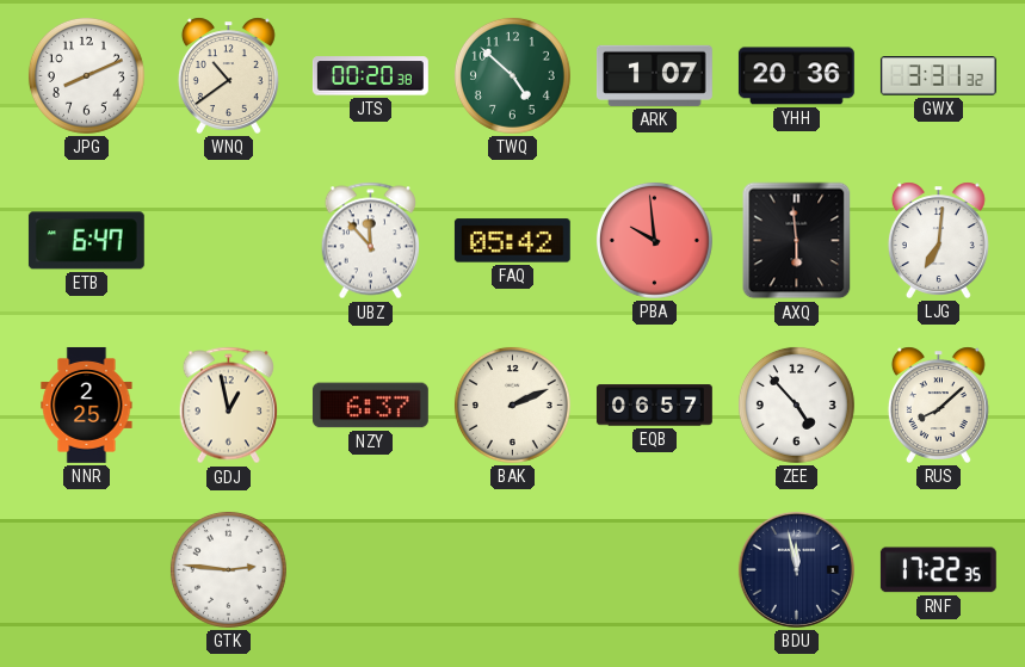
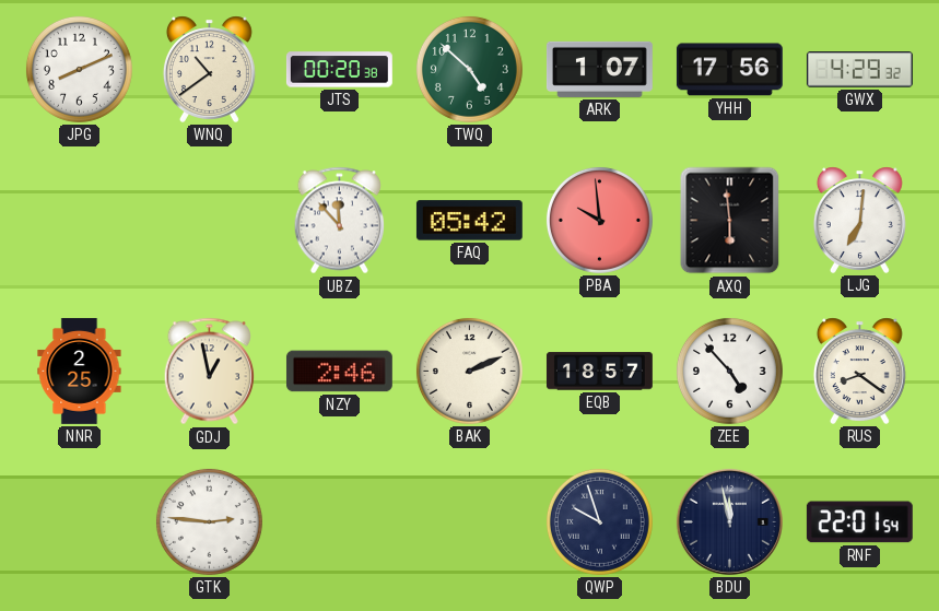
YHH: 20:36 -> 17:56 (729, 70)
GWX: 3:31 -> 4:29 (859, 70)
ETB: 6:47 -> none (86, 241)
NZY: 6:37 -> 2:46 (339, 372)
EQB: 06:57 -> 18:57 (599, 372)
RUS: 8:08 -> 8:21 (859, 371)
QWP: none -> 9:57 (599, 521)
RNF: 17:22 -> 22:01 (859, 522)
